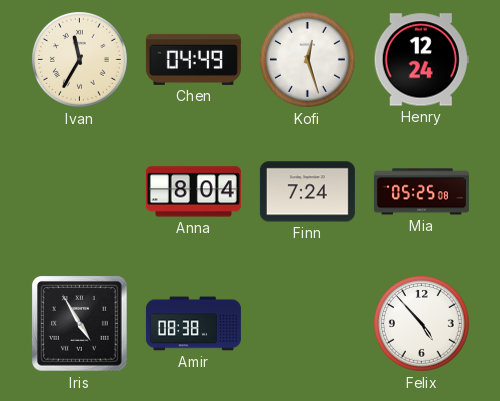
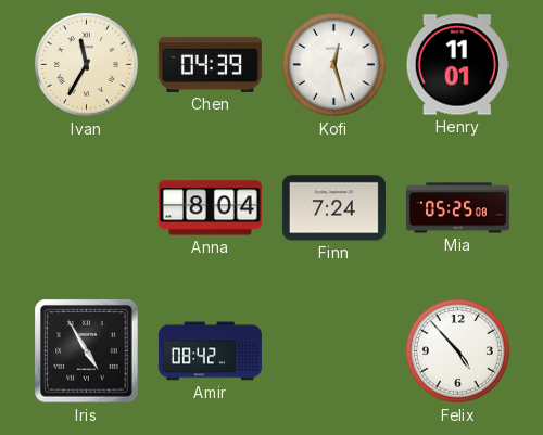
Chen: 04:49 -> 04:39 (210, 64)
Henry: 12:24 -> 11:01 (457, 65)
Amir: 08:38 -> 08:42 (210, 351)
